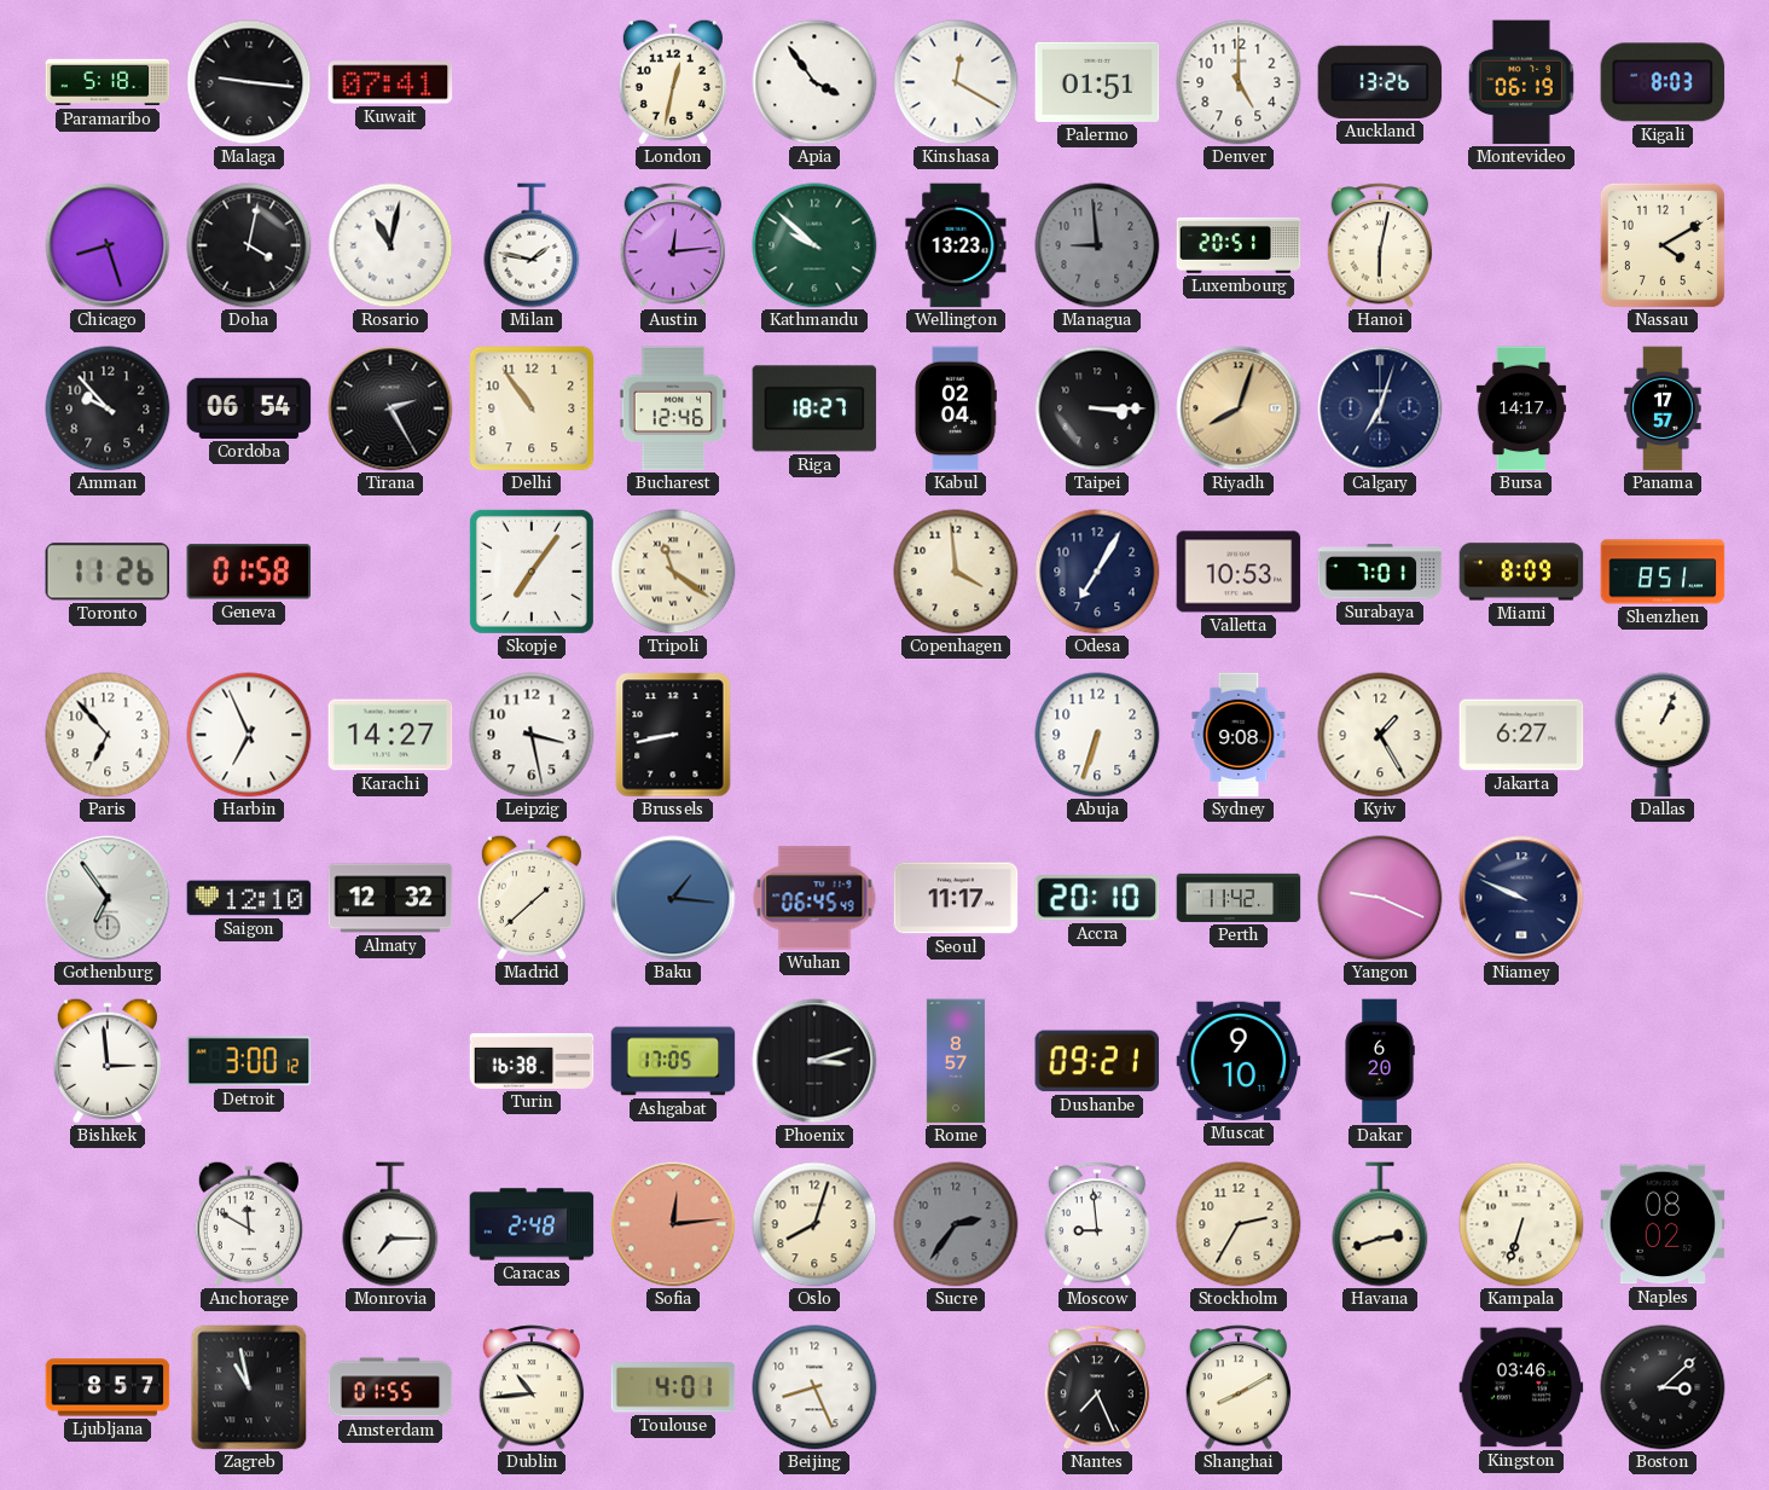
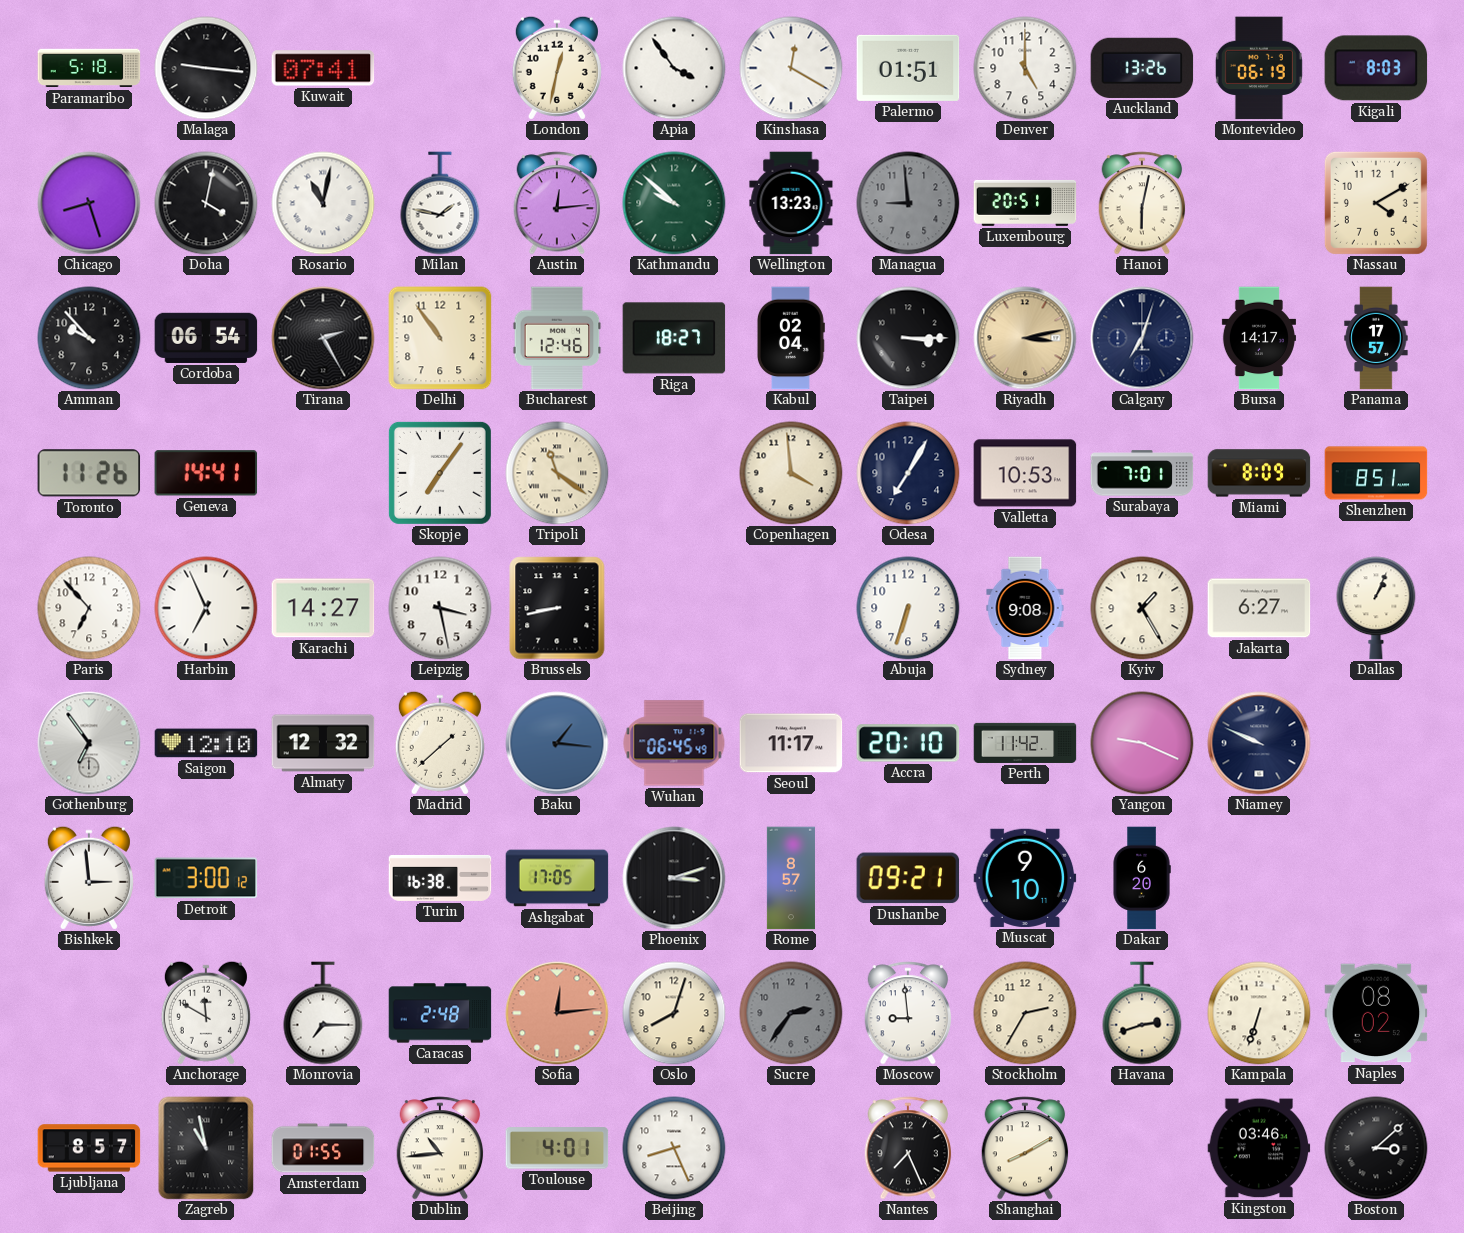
Riyadh: 8:03 -> 3:13 (1025, 338)
Geneva: 01:58 -> 14:41 (206, 473)
